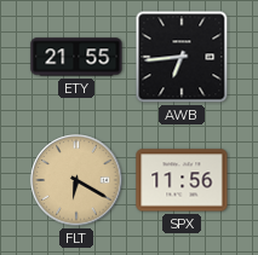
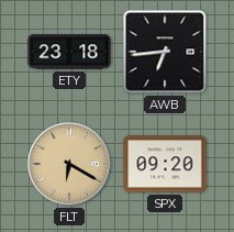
ETY: 21:55 -> 23:18 (69, 52)
SPX: 11:56 -> 09:20 (165, 164)
